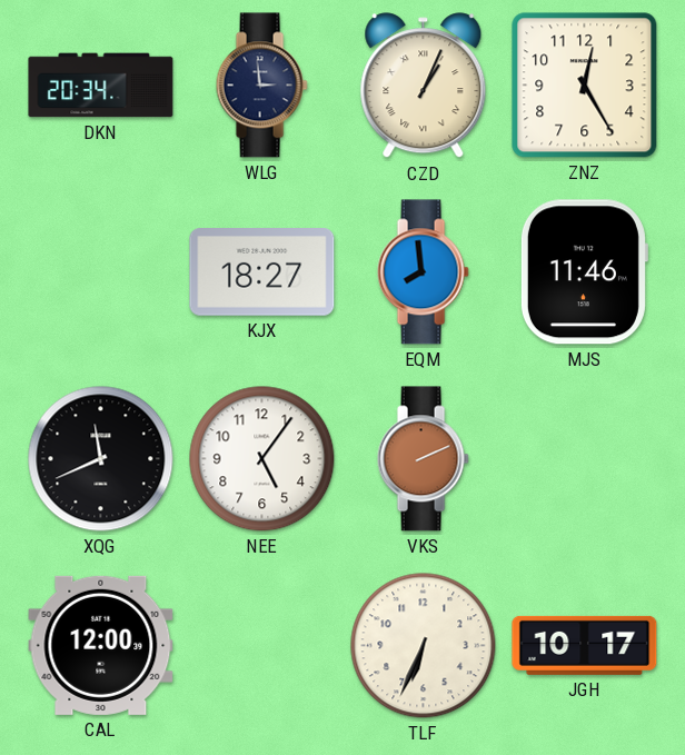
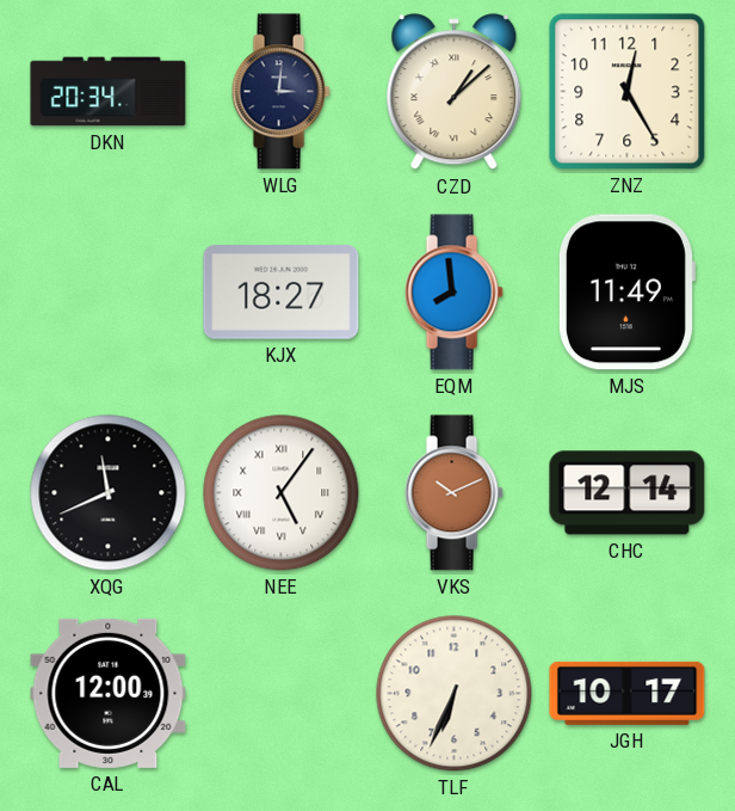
WLG: 2:59 -> 3:01 (280, 92)
CZD: 1:04 -> 1:08 (455, 92)
MJS: 11:46 -> 11:49 (626, 293)
NEE numerals: Arabic -> Roman (282, 493)
VKS: 2:11 -> 10:11 (453, 493)
CHC: none -> 12:14 (628, 493)
